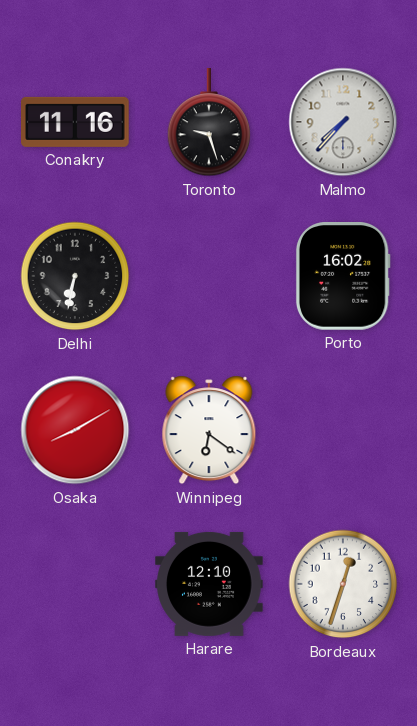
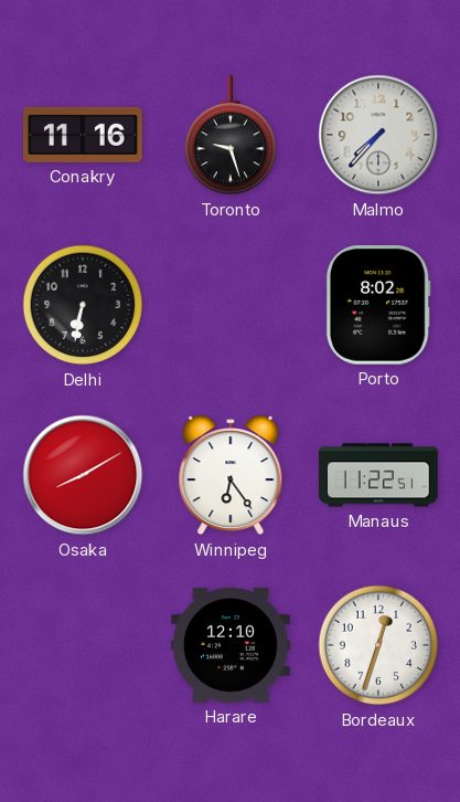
Porto: 16:02 -> 8:02 (378, 306)
Winnipeg: 6:21 -> 6:24 (231, 475)
Manaus: none -> 11:22 (378, 475)
